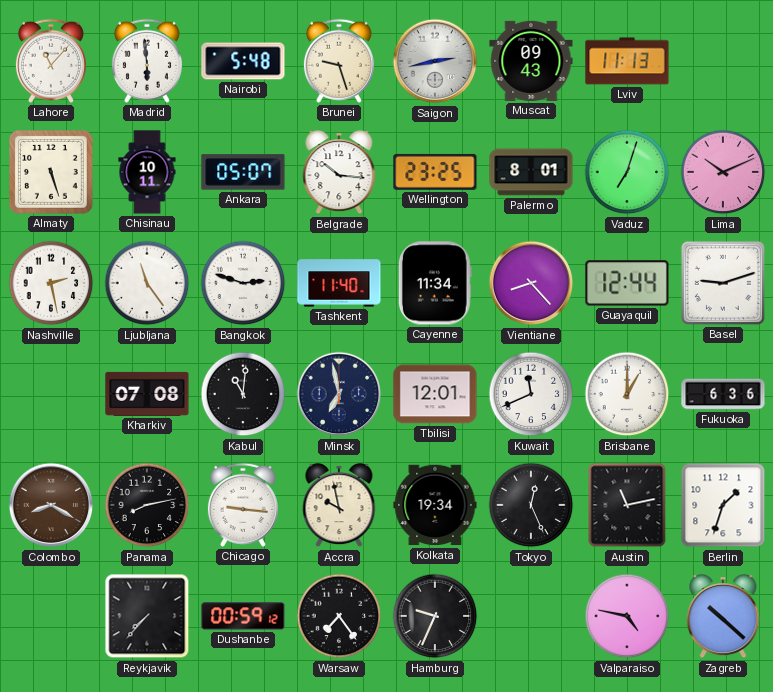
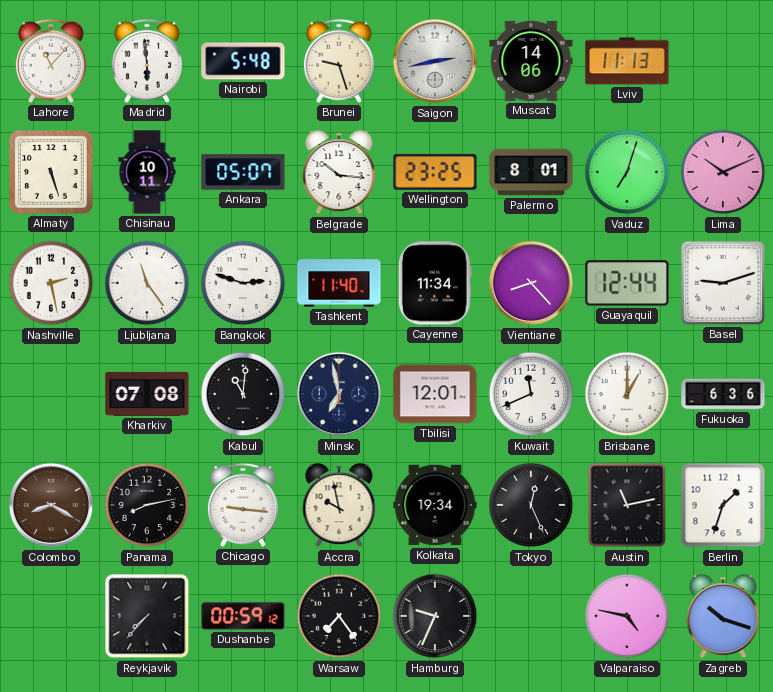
Muscat: 09:43 -> 14:06 (531, 61)
Zagreb: 10:22 -> 10:18 (723, 617)
